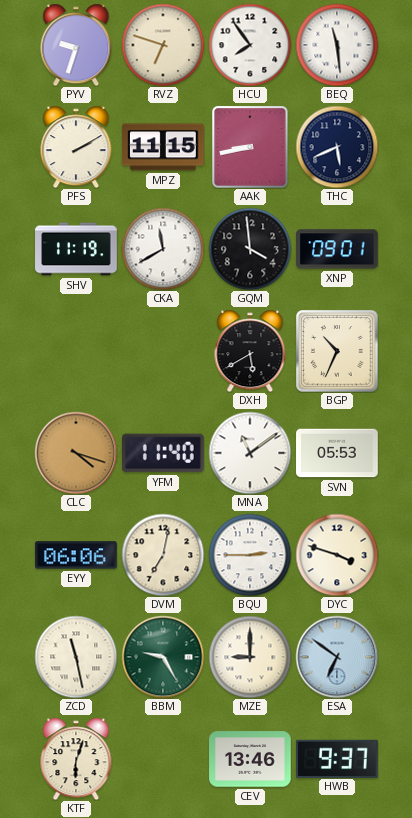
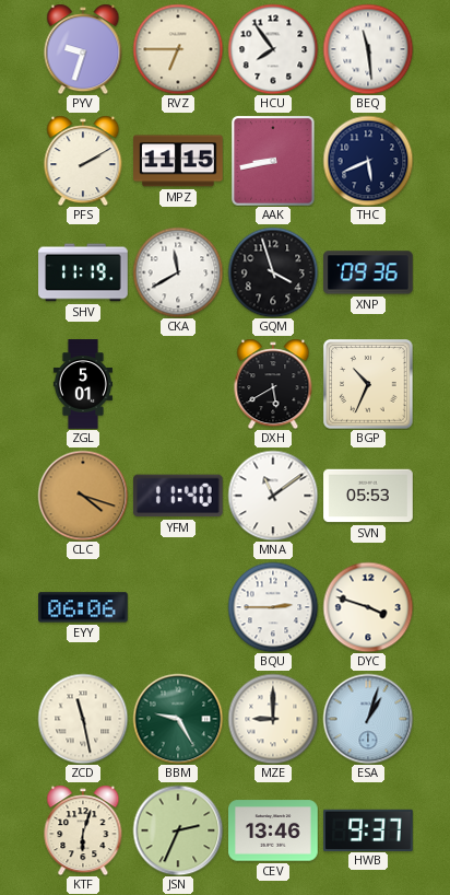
RVZ: 6:48 -> 6:45 (178, 49)
GQM: 3:59 -> 3:57 (273, 272)
XNP: 09:01 -> 09:36 (369, 272)
ZGL: none -> 5:01 (82, 384)
DVM: 7:02 -> none (163, 555)
ESA: 6:51 -> 1:03 (368, 719)
JSN: none -> 2:34 (178, 830)
